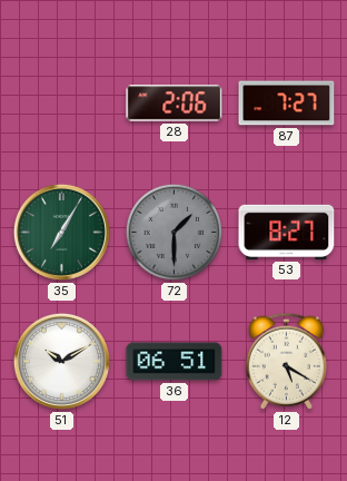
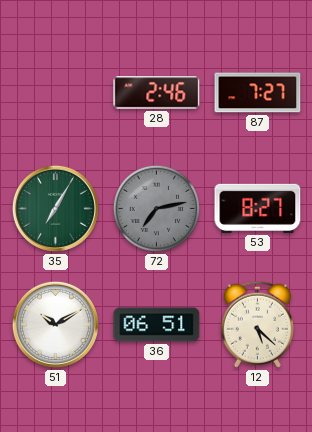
28: 2:06 -> 2:46 (157, 93)
72: 1:30 -> 7:13 (156, 208)
12: 5:20 -> 5:22 (257, 324)
